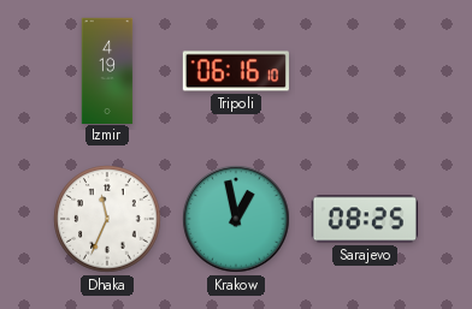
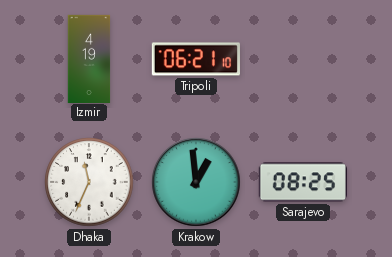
Tripoli: 06:16 -> 06:21 (196, 59)
Krakow: 12:58 -> 12:59 (196, 182)
